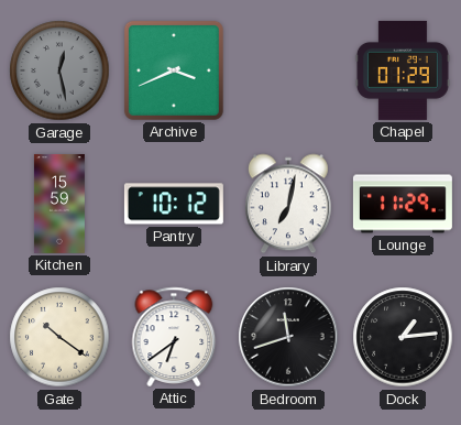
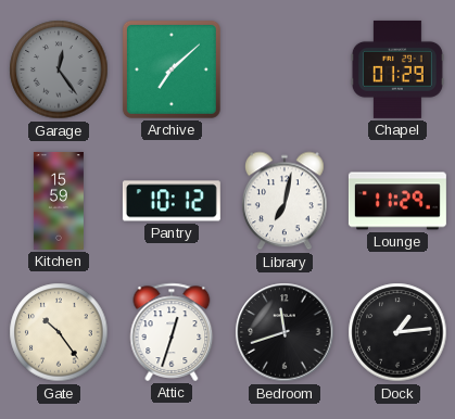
Garage: 12:28 -> 12:24 (59, 69)
Archive: 3:41 -> 7:08 (172, 69)
Gate: 10:21 -> 10:24 (59, 332)
Attic: 6:39 -> 12:33 (172, 332)
